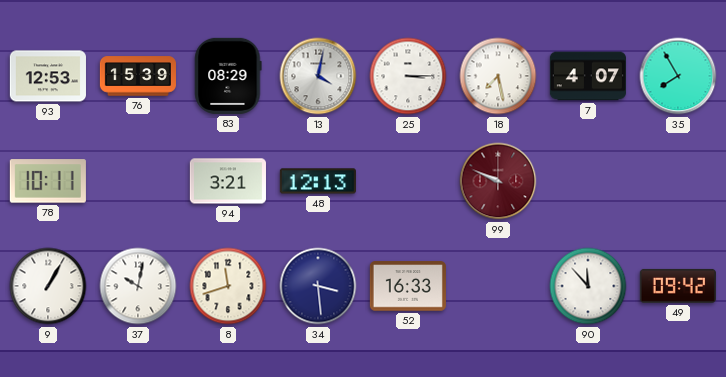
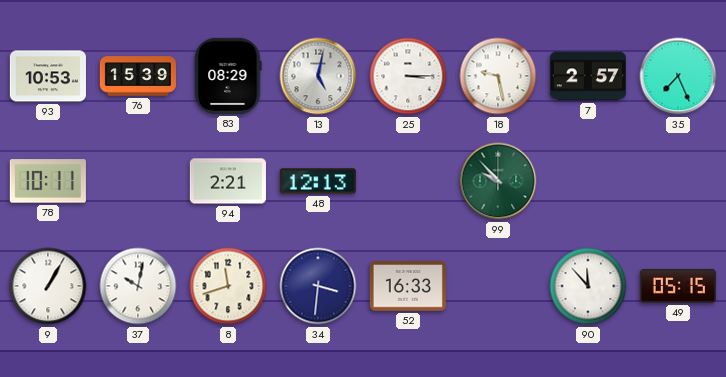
93: 12:53 -> 10:53 (48, 76)
13: 4:02 -> 5:02 (318, 76)
18: 7:28 -> 9:28 (498, 76)
7: 4:07 -> 2:57 (588, 76)
35: 7:55 -> 7:26 (678, 76)
94: 3:21 -> 2:21 (228, 181)
99: 9:49 -> 9:53 (498, 181)
99 dial: burgundy -> green (498, 181)
34: 3:29 -> 3:31 (318, 286)
49: 09:42 -> 05:15 (678, 286)
